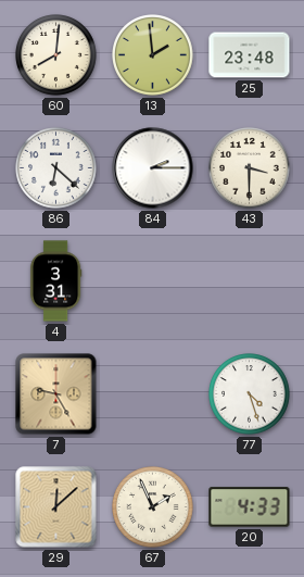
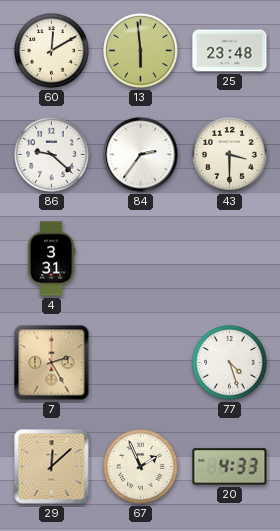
60: 8:01 -> 12:10 (52, 51)
13: 1:59 -> 5:59 (141, 51)
86: 6:22 -> 9:22 (52, 155)
84: 2:15 -> 2:36 (141, 155)
7: 9:25 -> 2:25 (52, 363)
